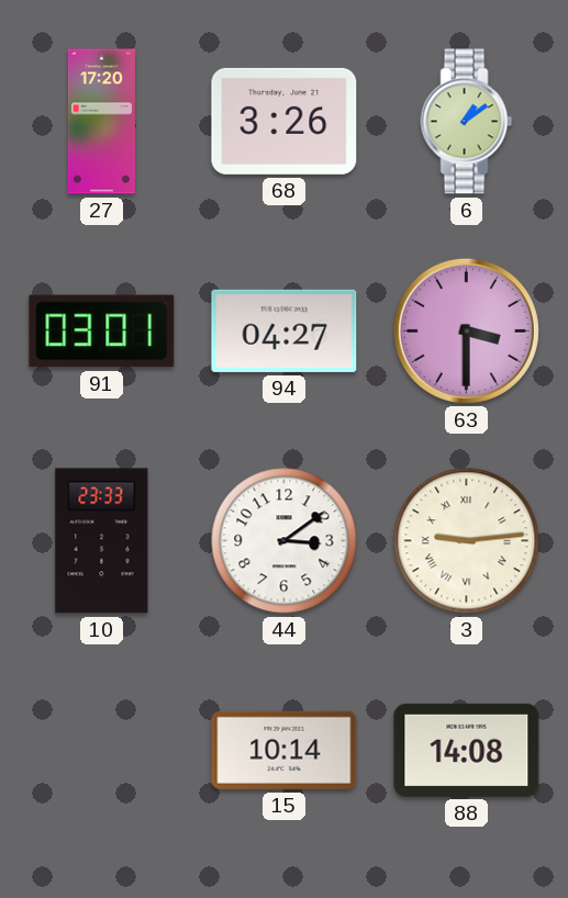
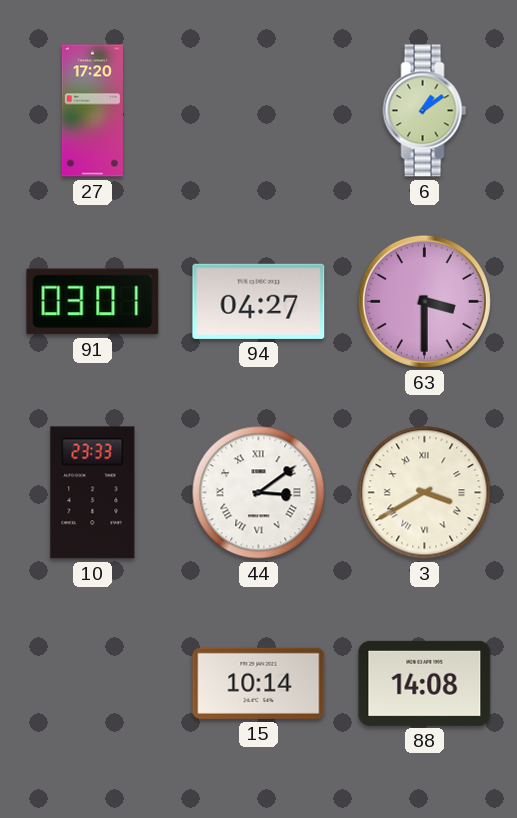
68: 3:26 -> none (285, 121)
44 numerals: Arabic -> Roman (259, 493)
3: 9:14 -> 3:40 (425, 493)
